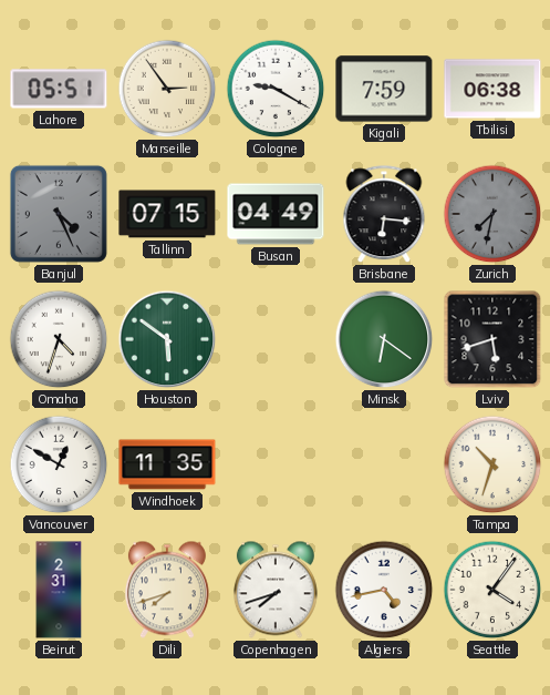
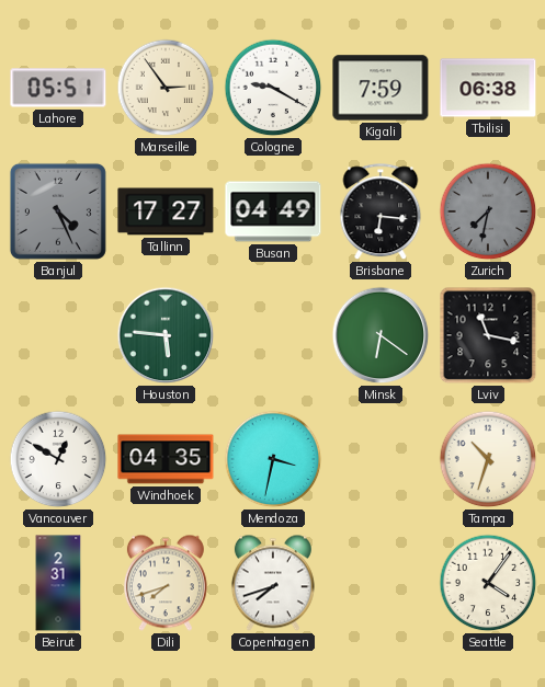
Tallinn: 07:15 -> 17:27 (166, 211)
Omaha: 4:33 -> none (59, 339)
Houston: 5:51 -> 5:46 (166, 335)
Lviv: 5:42 -> 11:17 (488, 335)
Windhoek: 11:35 -> 04:35 (166, 459)
Mendoza: none -> 3:32 (273, 459)
Algiers: 4:43 -> none (384, 590)
